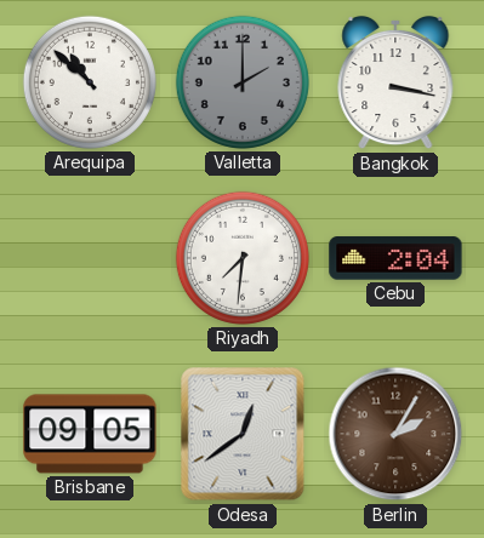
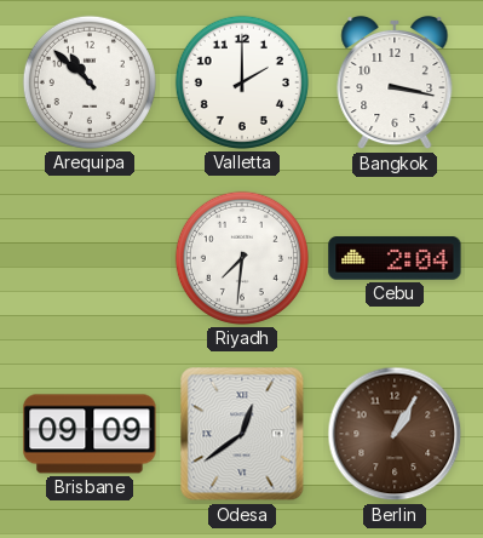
Valletta dial: grey -> white (242, 82)
Brisbane: 09:05 -> 09:09 (90, 434)
Berlin: 2:05 -> 1:05 (395, 434)
